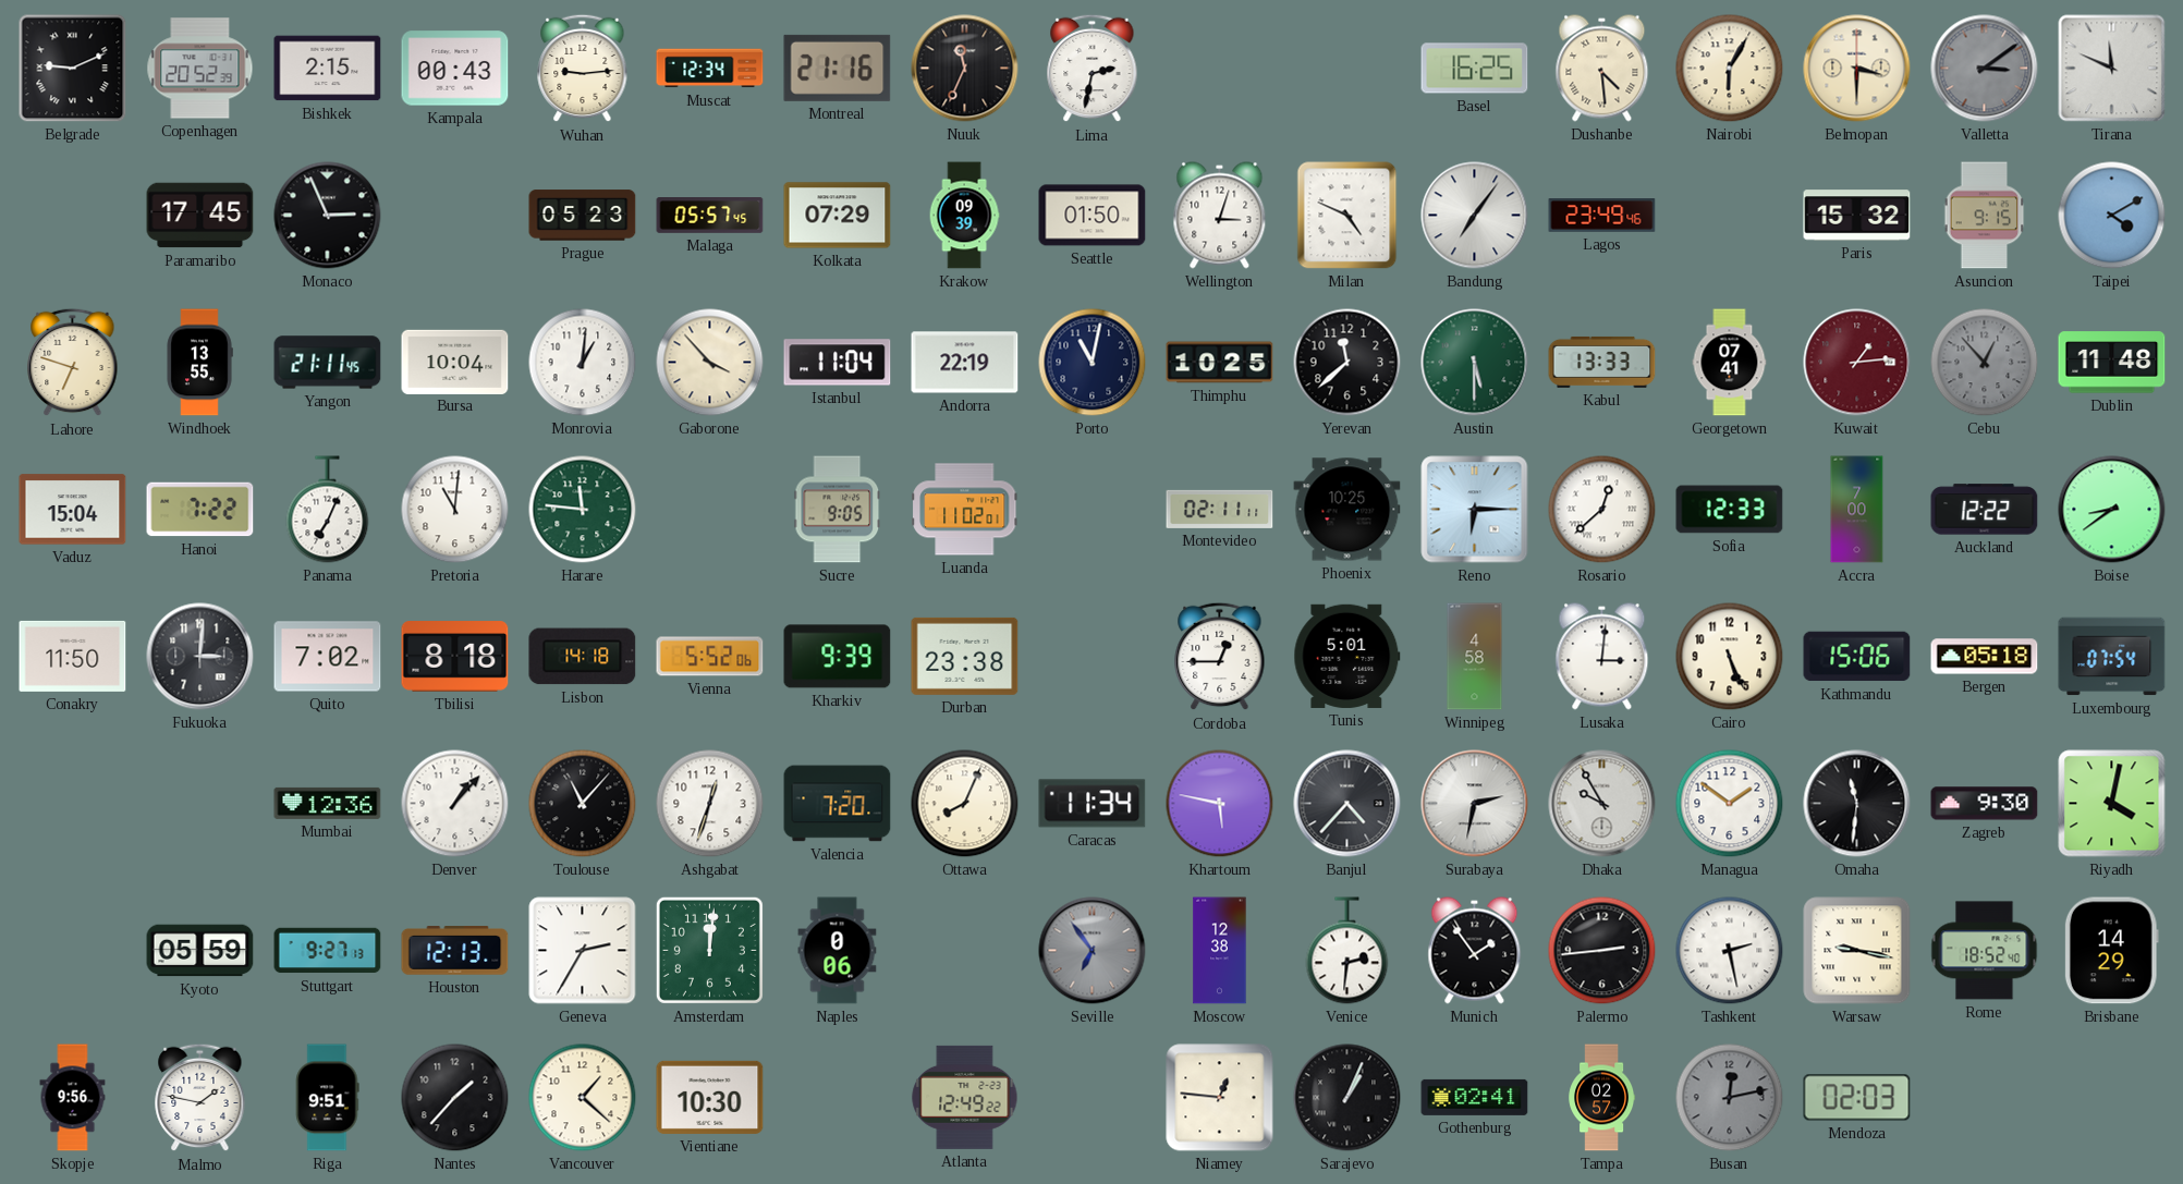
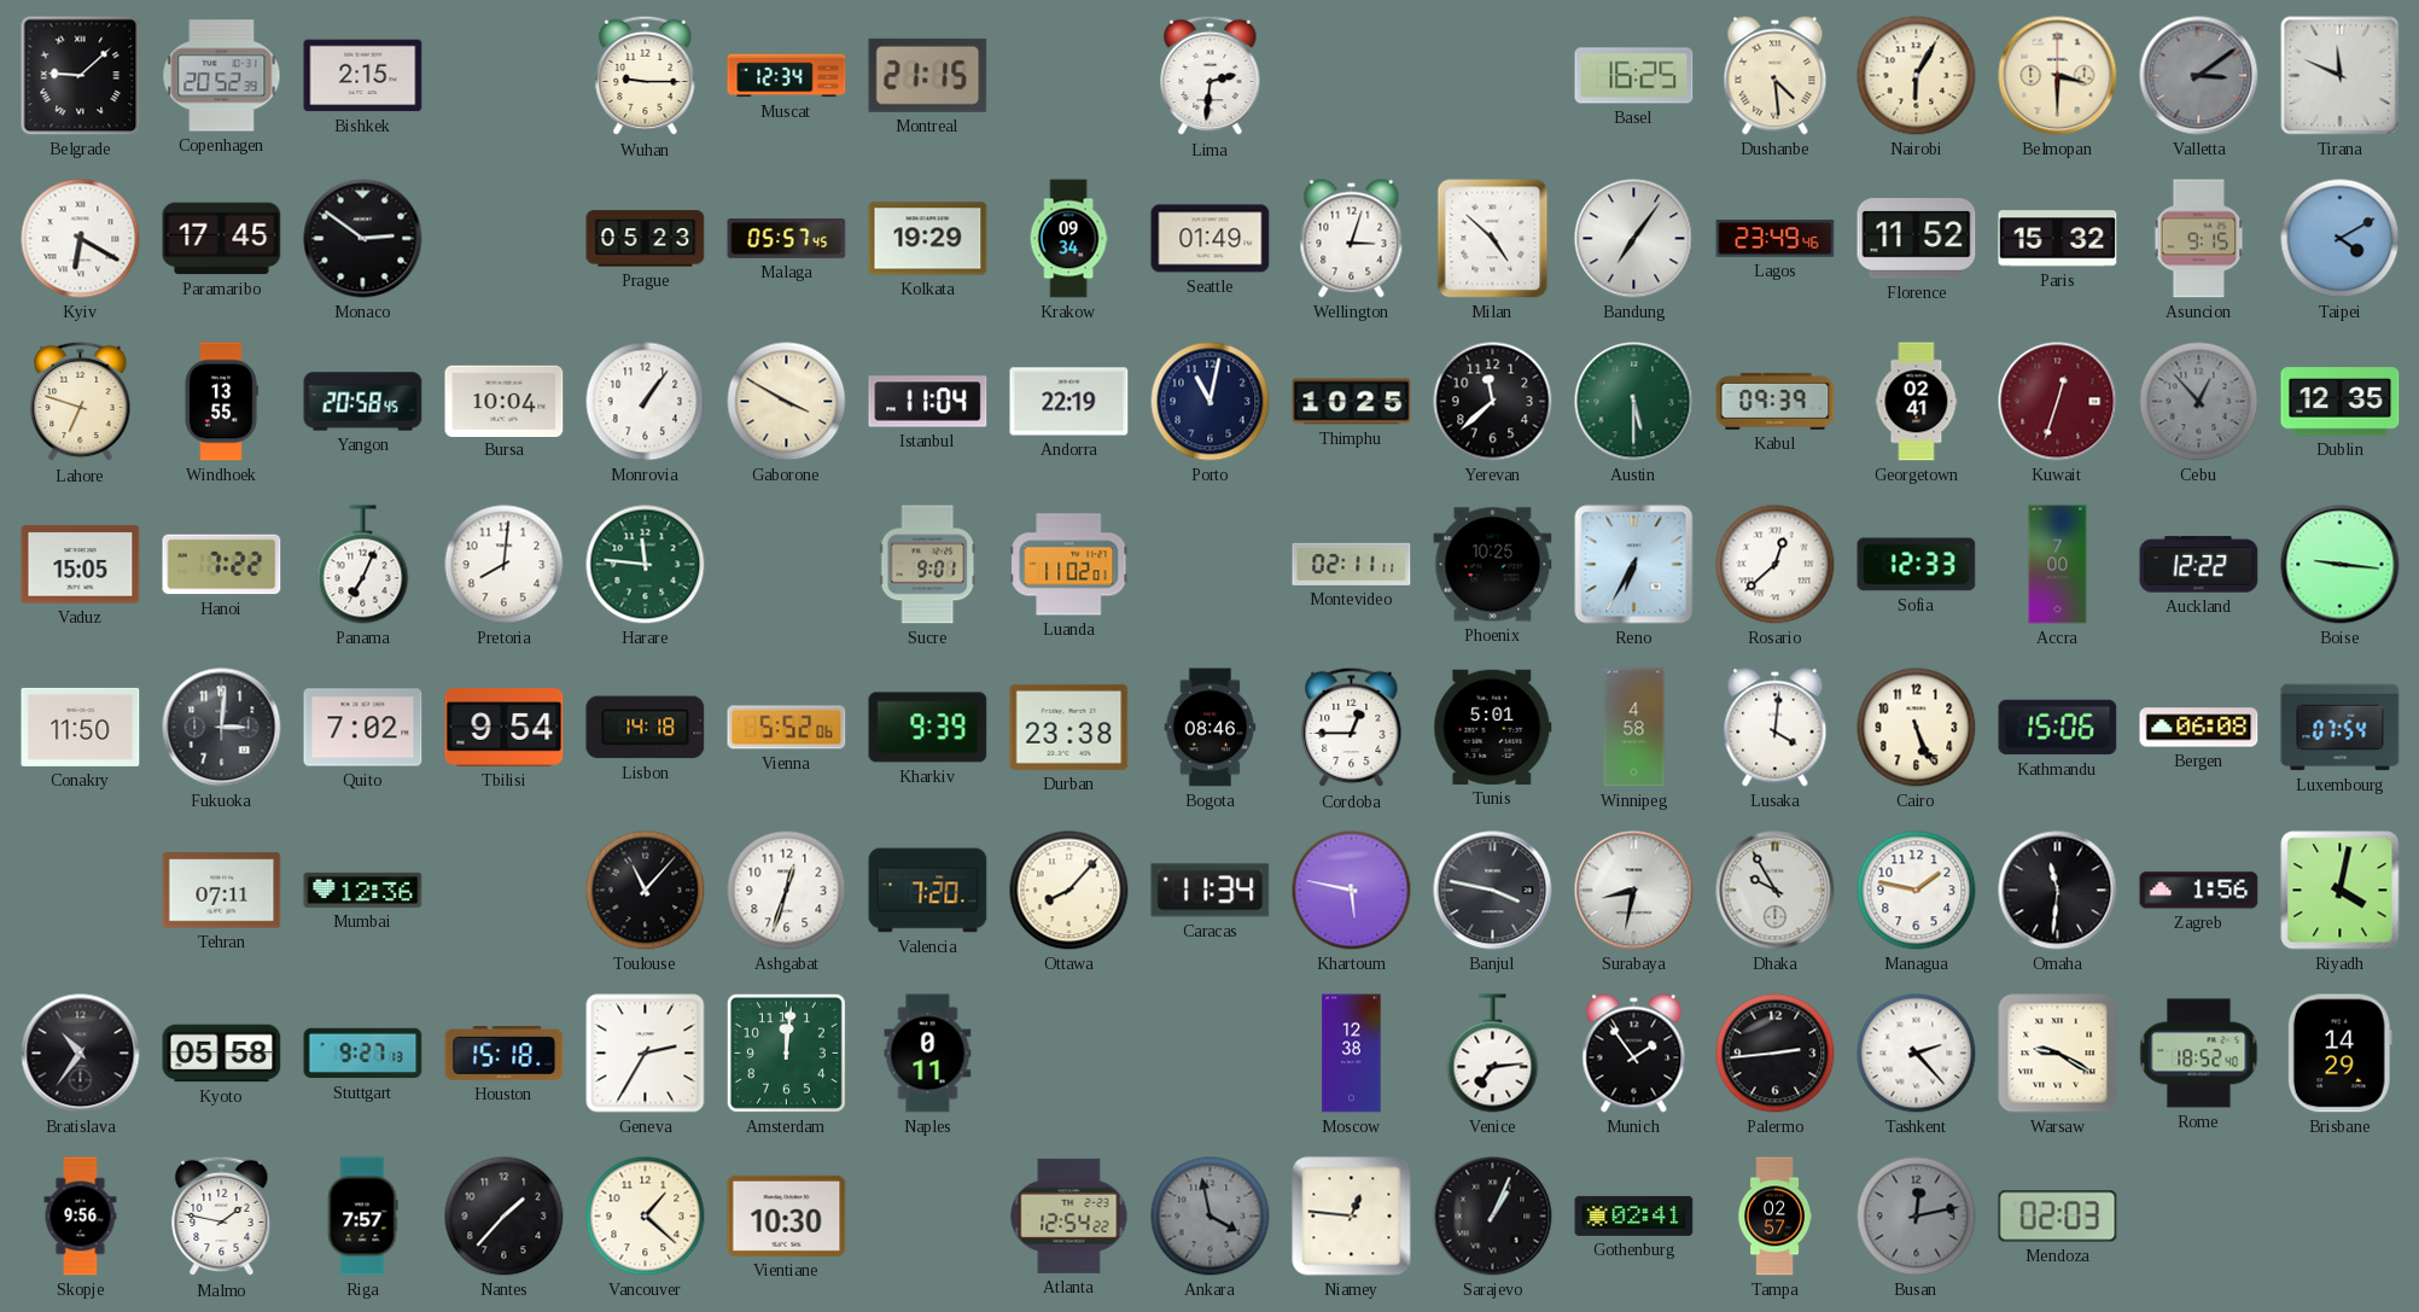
Belgrade: 9:11 -> 9:08 (81, 76)
Kampala: 00:43 -> none (455, 69)
Wuhan: 9:14 -> 9:15 (646, 76)
Montreal: 21:16 -> 21:15 (928, 75)
Nuuk: 11:34 -> none (965, 69)
Lima: 2:32 -> 2:31 (1211, 76)
Kyiv: none -> 6:20 (81, 239)
Monaco: 2:56 -> 2:51 (363, 239)
Kolkata: 07:29 -> 19:29 (928, 239)
Krakow: 09:39 -> 09:34 (1068, 239)
Seattle: 01:50 -> 01:49 (1211, 239)
Milan: 4:49 -> 4:52 (1493, 239)
Florence: none -> 11:52 (1917, 239)
Yangon: 21:11 -> 20:58 (363, 402)
Monrovia: 1:01 -> 1:06 (646, 402)
Gaborone: 3:53 -> 3:50 (787, 402)
Kabul: 13:33 -> 09:39 (1776, 401)
Georgetown: 07:41 -> 02:41 (1917, 402)
Kuwait: 1:14 -> 12:33 (2058, 402)
Dublin: 11:48 -> 12:35 (2341, 402)
Vaduz: 15:04 -> 15:05 (81, 565)
Pretoria: 11:01 -> 8:01 (505, 565)
Sucre: 9:05 -> 9:01 (928, 565)
Reno: 6:15 -> 6:35 (1634, 565)
Boise: 8:39 -> 9:16 (2341, 565)
Tbilisi: 8:18 -> 9:54 (505, 728)
Bogota: none -> 08:46 (1211, 728)
Lusaka: 3:01 -> 4:01 (1776, 728)
Bergen: 05:18 -> 06:08 (2199, 728)
Tehran: none -> 07:11 (222, 891)
Denver: 1:07 -> none (455, 804)
Ottawa: 8:04 -> 8:07 (1069, 891)
Banjul: 4:37 -> 3:47 (1493, 891)
Surabaya: 2:32 -> 8:32 (1634, 891)
Managua: 1:51 -> 1:47 (1917, 891)
Zagreb: 9:30 -> 1:56 (2199, 891)
Bratislava: none -> 10:36 (81, 1054)
Kyoto: 05:59 -> 05:58 (222, 1054)
Houston: 12:13 -> 15:18 (505, 1054)
Naples: 0:06 -> 0:11 (928, 1054)
Seville: 6:54 -> none (1093, 951)
Venice: 2:31 -> 7:14 (1493, 1054)
Tashkent: 2:28 -> 2:23 (1917, 1054)
Warsaw: 9:17 -> 9:20 (2058, 1054)
Riga: 9:51 -> 7:57 (363, 1217)
Atlanta: 12:49 -> 12:54 (1069, 1215)
Ankara: none -> 3:58 (1211, 1217)
